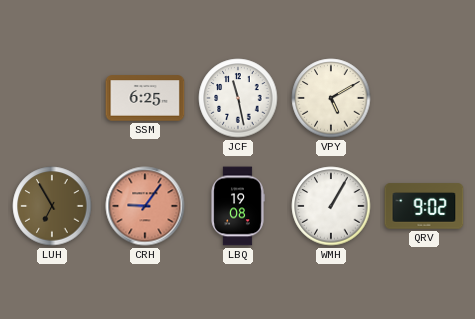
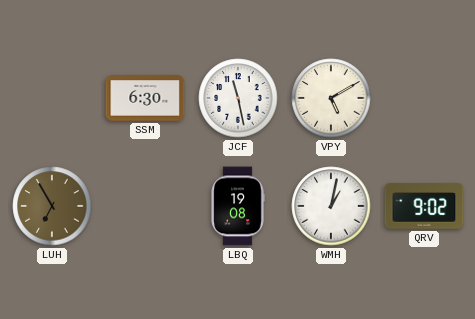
SSM: 6:25 -> 6:30 (145, 98)
CRH: 9:06 -> none (145, 206)
WMH: 1:05 -> 1:02 (331, 206)
